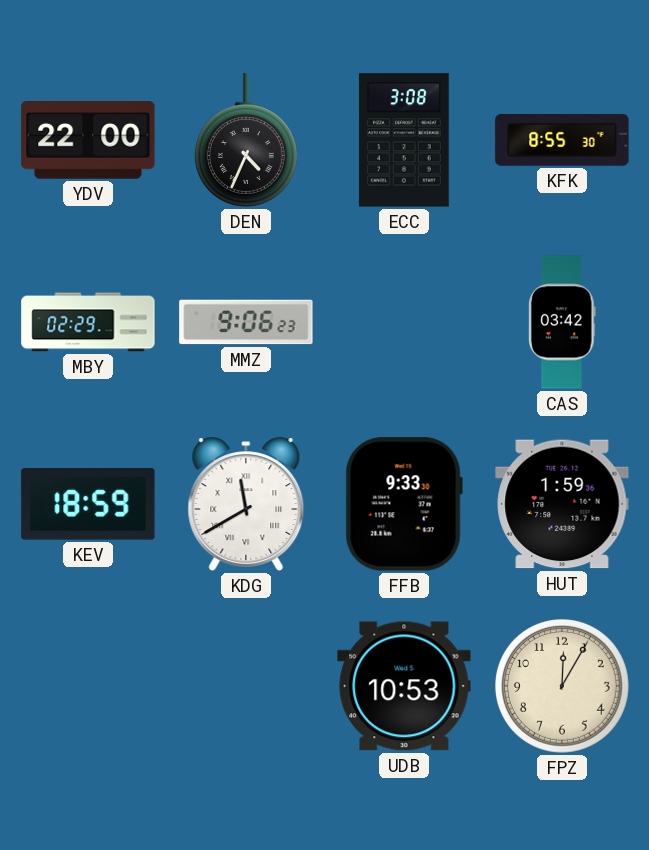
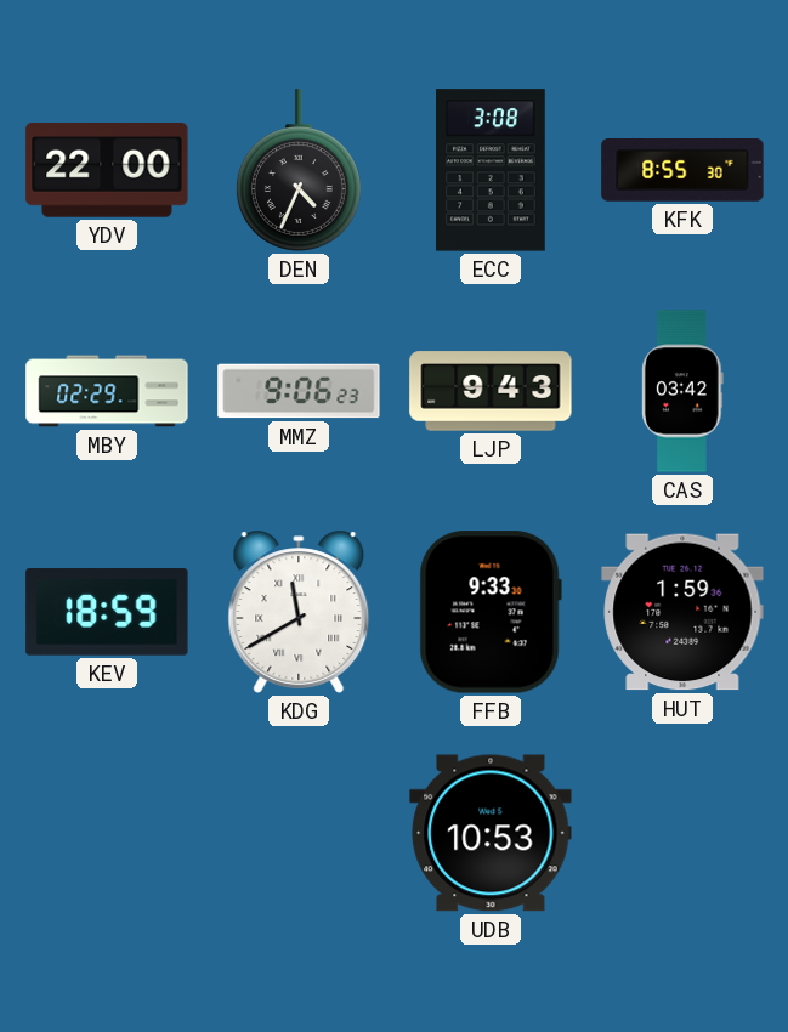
LJP: none -> 9:43 (491, 391)
FPZ: 12:05 -> none (562, 686)
